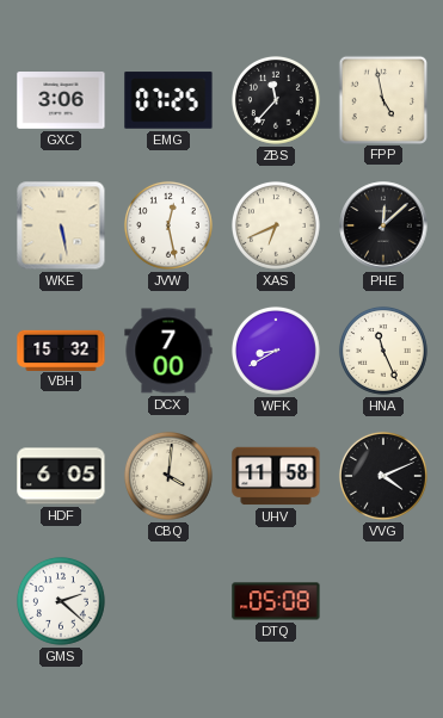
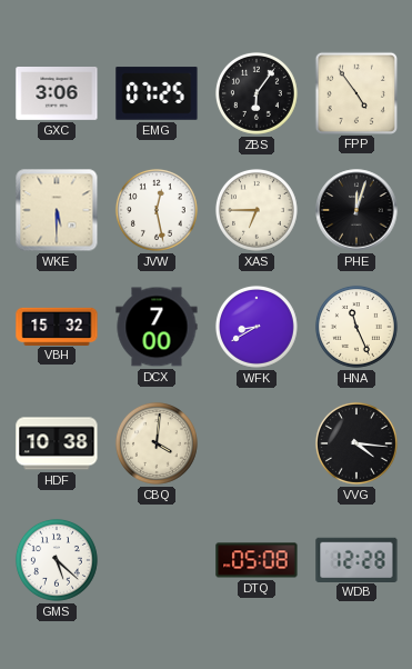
ZBS: 11:37 -> 6:06 (257, 93)
FPP: 4:58 -> 4:54 (355, 92)
WKE: 5:28 -> 5:30 (57, 210)
XAS: 6:41 -> 6:45 (257, 210)
PHE: 12:08 -> 12:03 (356, 210)
HDF: 6:05 -> 10:38 (57, 443)
UHV: 11:58 -> none (276, 476)
VVG: 4:11 -> 4:16 (356, 443)
GMS: 2:22 -> 5:22 (57, 560)
WDB: none -> 12:28 (356, 559)
